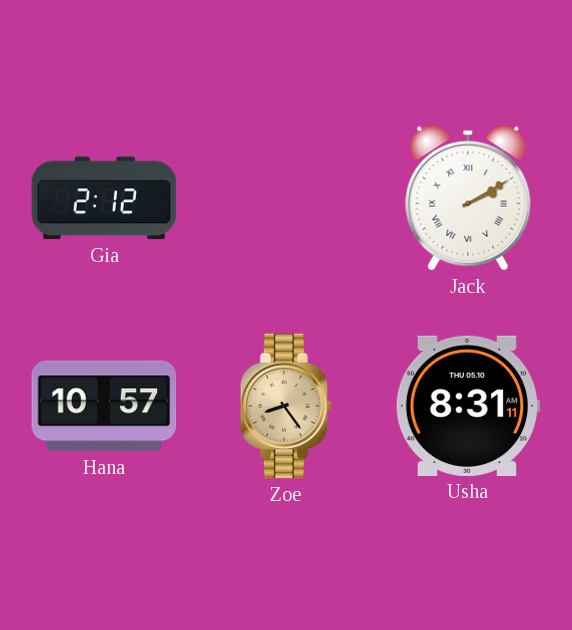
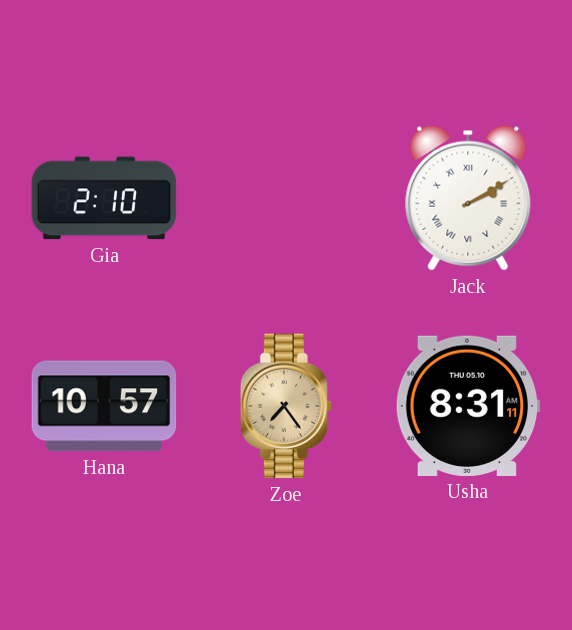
Gia: 2:12 -> 2:10 (104, 198)
Zoe: 8:24 -> 7:24 (286, 406)
